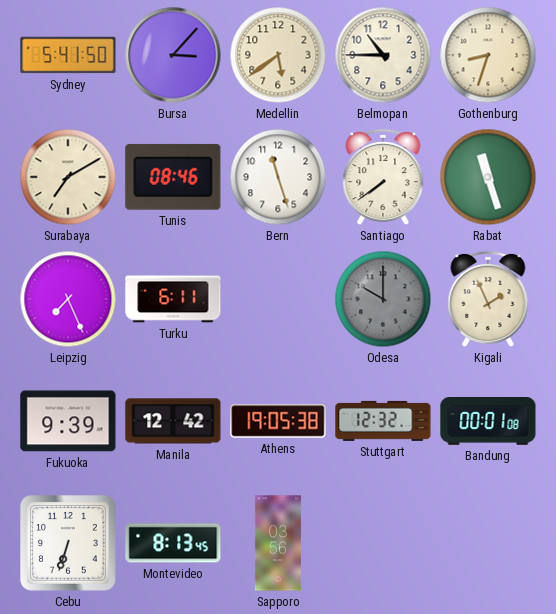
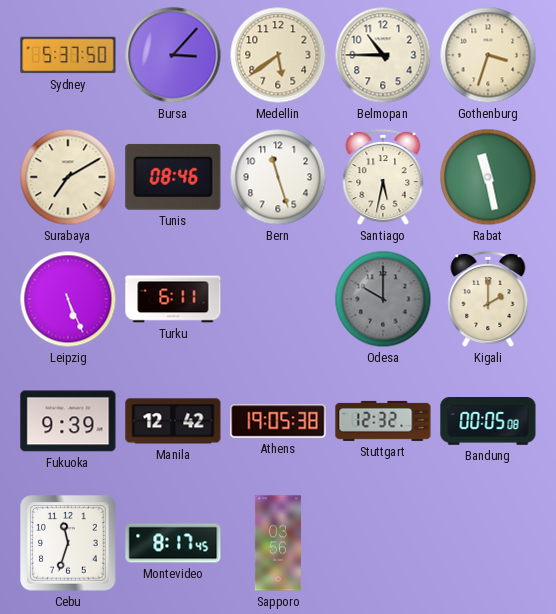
Sydney: 5:41 -> 5:37 (68, 55)
Gothenburg: 8:33 -> 3:33 (488, 55)
Santiago: 7:39 -> 5:32 (383, 177)
Rabat: 11:27 -> 11:28 (488, 177)
Leipzig: 7:26 -> 5:26 (68, 299)
Kigali: 1:56 -> 2:00 (488, 299)
Bandung: 00:01 -> 00:05 (488, 421)
Cebu: 6:33 -> 11:33 (68, 543)
Montevideo: 8:13 -> 8:17 (173, 543)
